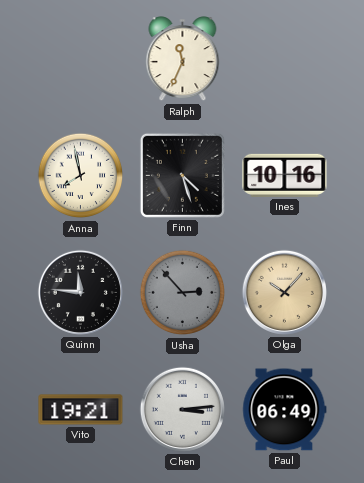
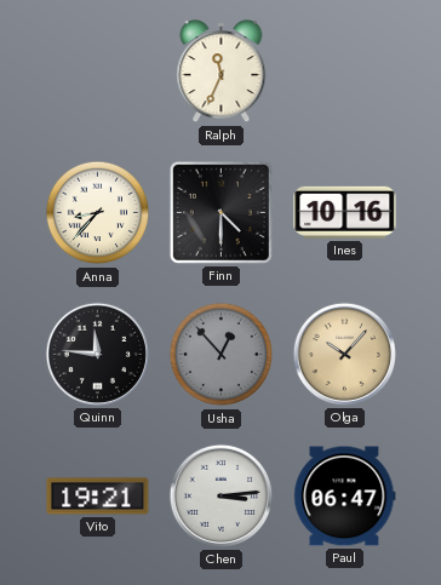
Anna: 7:58 -> 8:37 (98, 213)
Finn: 4:27 -> 4:30 (220, 212)
Usha: 2:53 -> 12:53 (222, 355)
Paul: 06:49 -> 06:47 (345, 497)
